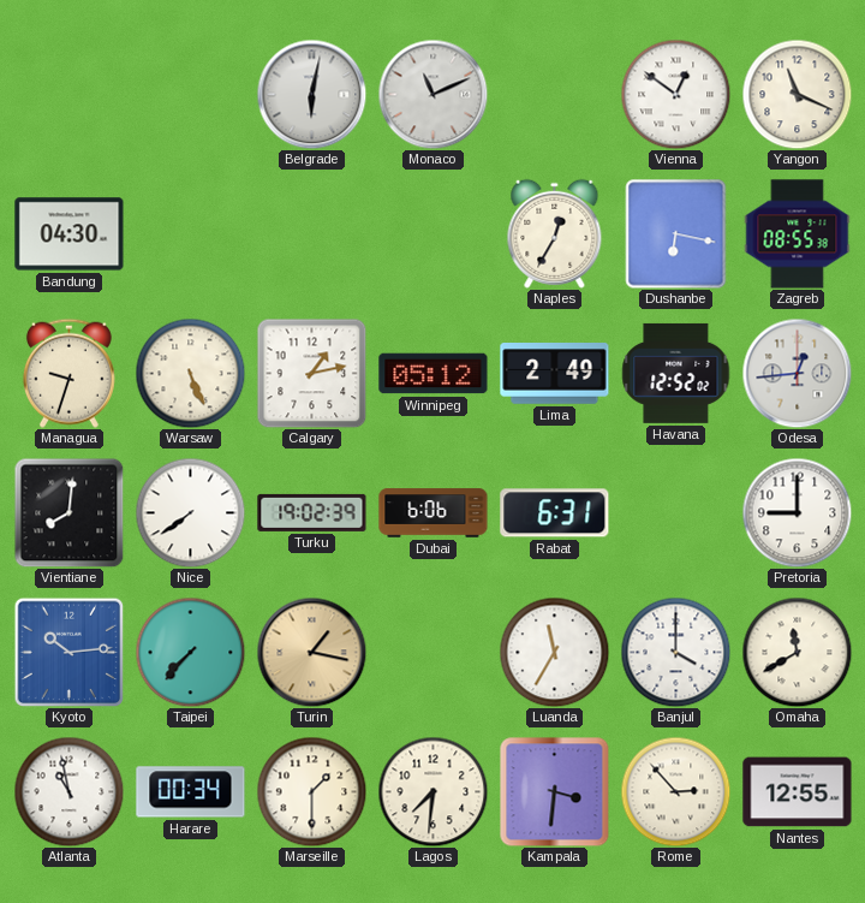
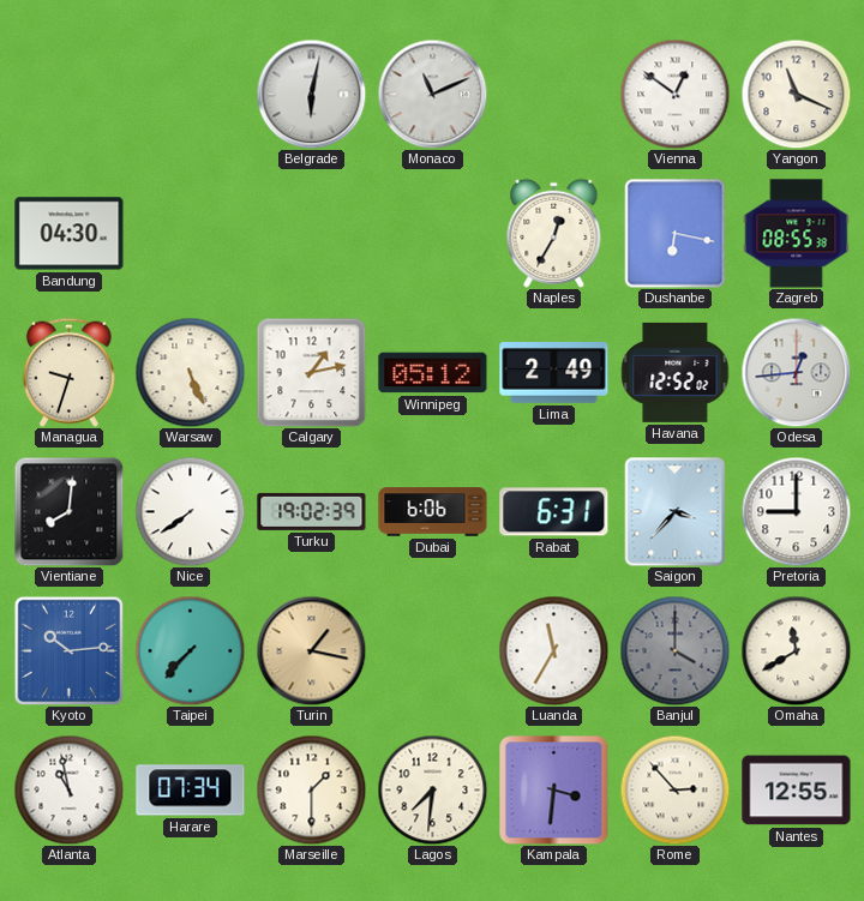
Saigon: none -> 3:37 (676, 512)
Banjul dial: white -> grey (674, 650)
Harare: 00:34 -> 07:34 (191, 791)
